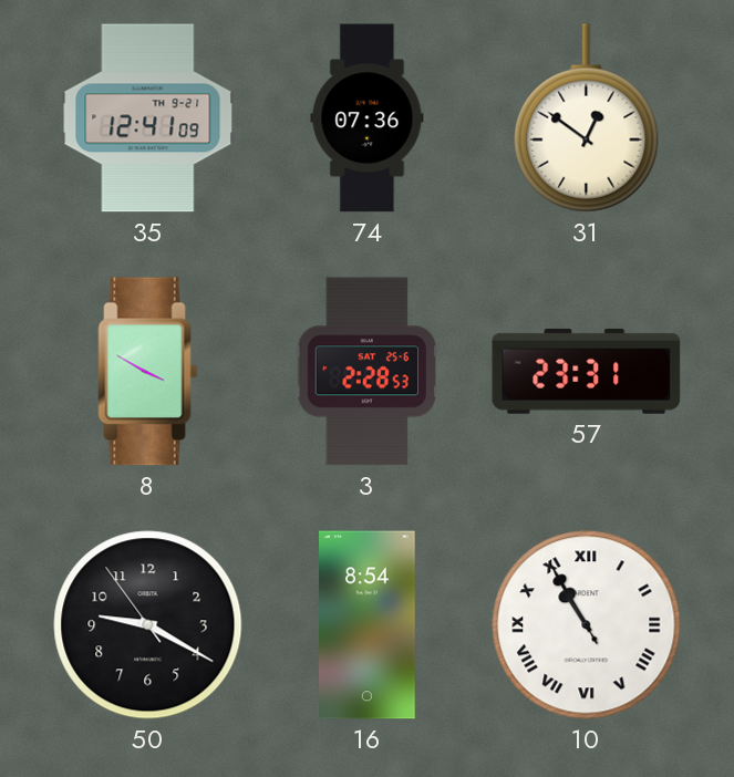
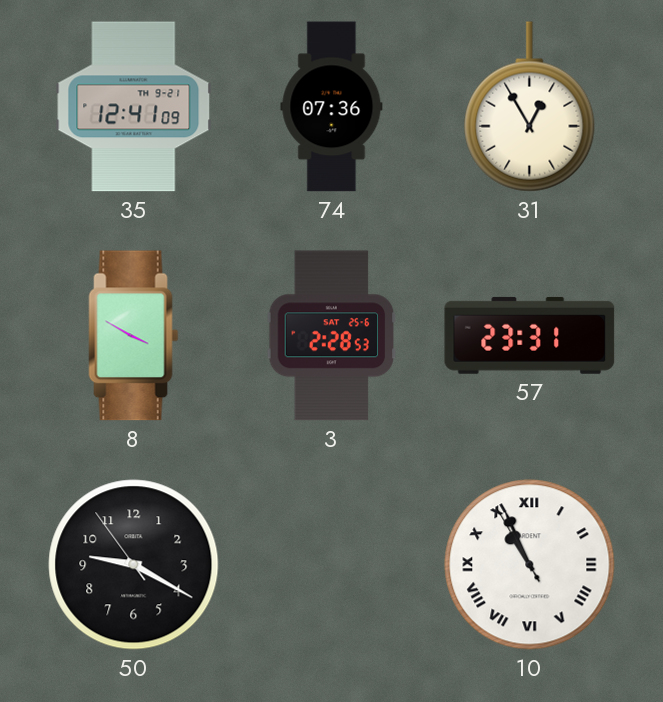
31: 12:51 -> 12:55 (530, 107)
16: 8:54 -> none (368, 625)
10: 10:54 -> 10:55 (530, 565)
